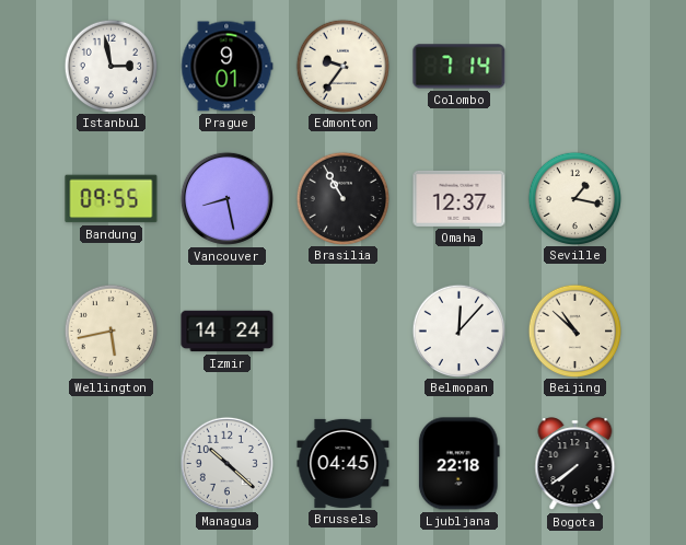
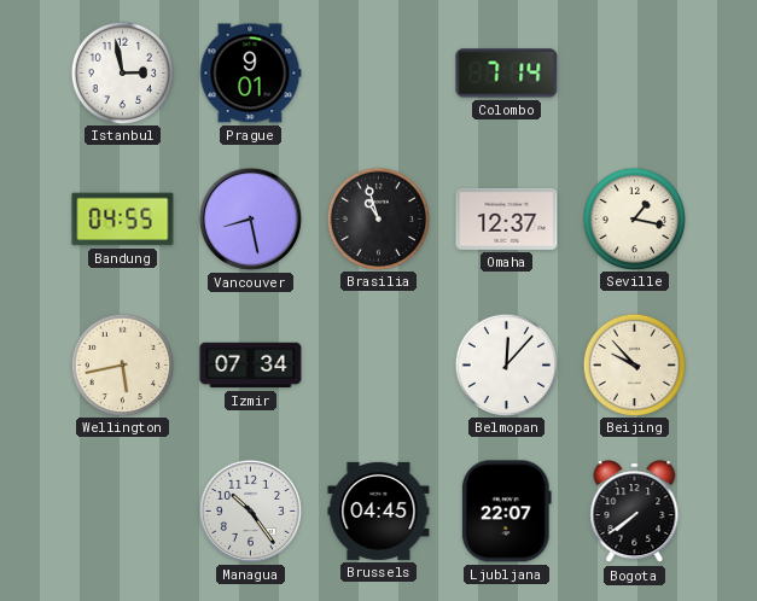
Edmonton: 9:36 -> none (342, 66)
Bandung: 09:55 -> 04:55 (123, 220)
Brasilia: 10:55 -> 10:57 (378, 218)
Izmir: 14:24 -> 07:34 (251, 366)
Beijing: 10:52 -> 9:53 (634, 364)
Managua: 10:22 -> 10:24 (250, 510)
Ljubljana: 22:18 -> 22:07 (506, 512)
